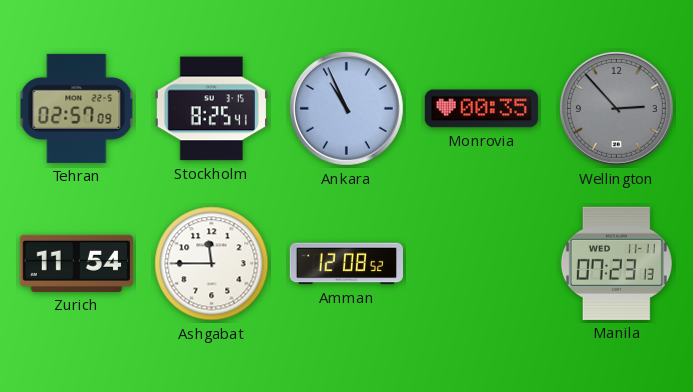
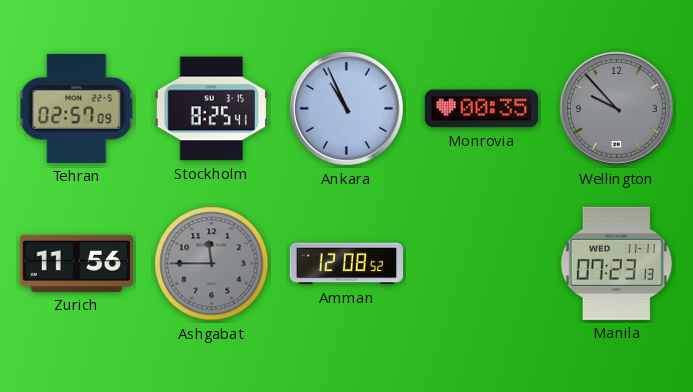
Wellington: 2:53 -> 9:53 (616, 108)
Zurich: 11:54 -> 11:56 (76, 263)
Ashgabat dial: white -> grey (212, 264)
